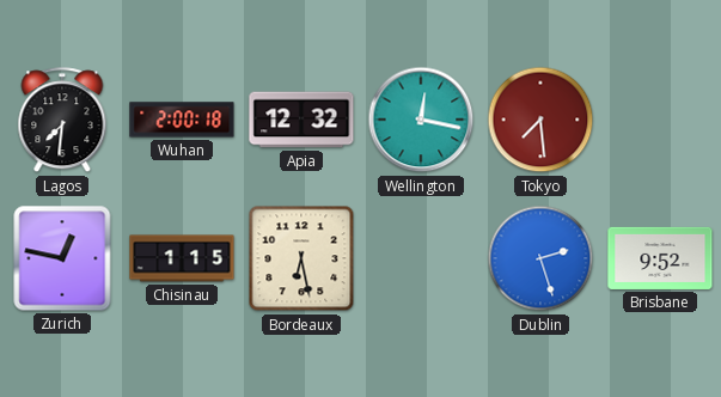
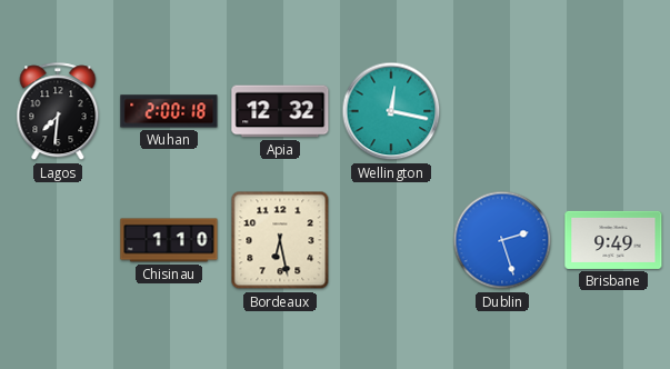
Tokyo: 7:29 -> none (540, 120)
Zurich: 12:47 -> none (62, 258)
Chisinau: 1:15 -> 1:10 (169, 240)
Brisbane: 9:52 -> 9:49 (613, 240)
